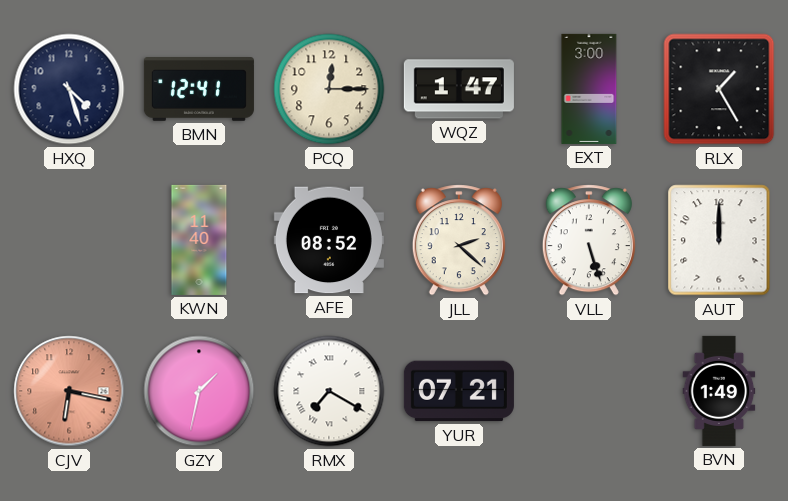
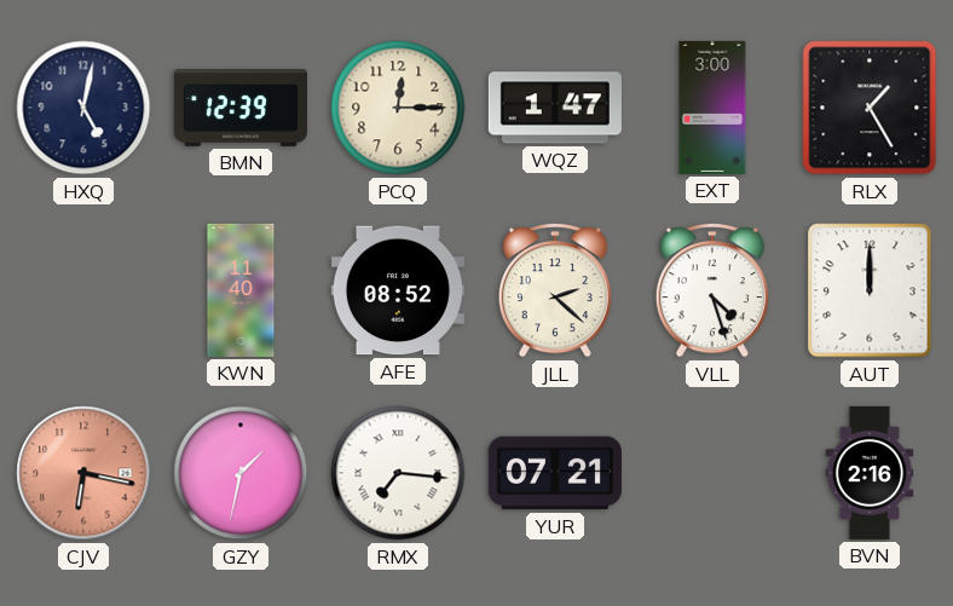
HXQ: 4:27 -> 5:02 (83, 108)
BMN: 12:41 -> 12:39 (241, 109)
VLL: 5:27 -> 4:27 (712, 290)
RMX: 7:20 -> 7:16 (398, 473)
BVN: 1:49 -> 2:16 (870, 473)
